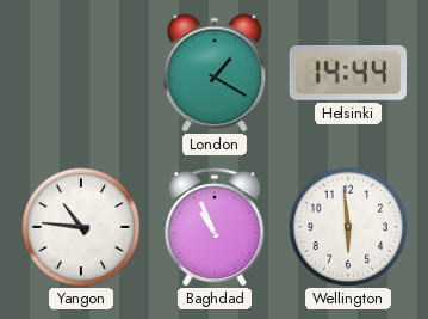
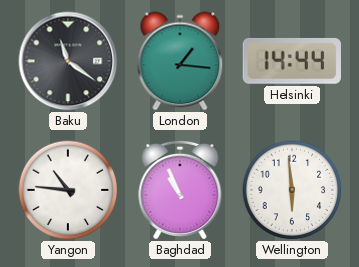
Baku: none -> 11:21 (68, 61)
London: 1:20 -> 1:16 (180, 61)
